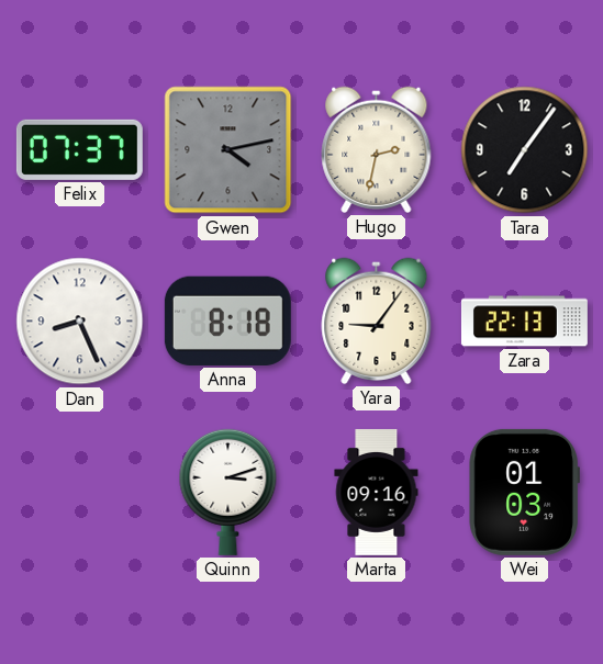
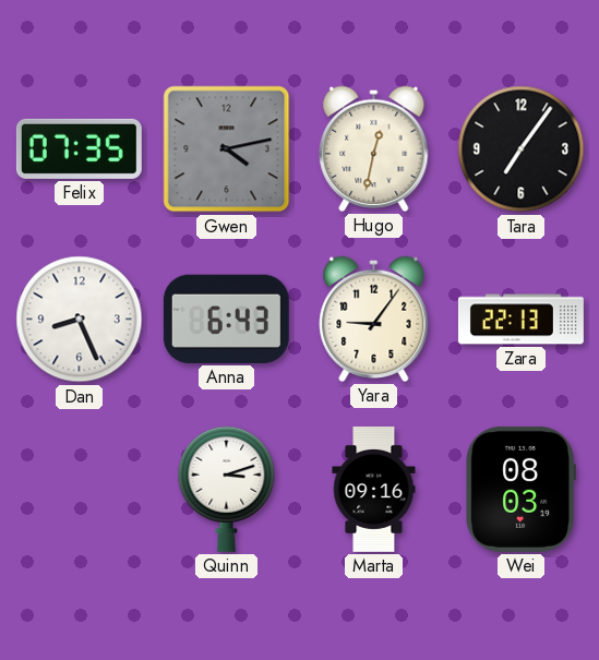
Felix: 07:37 -> 07:35 (79, 148)
Hugo: 2:32 -> 12:32 (374, 148)
Anna: 8:18 -> 6:43 (226, 319)
Wei: 01:03 -> 08:03 (520, 489)
